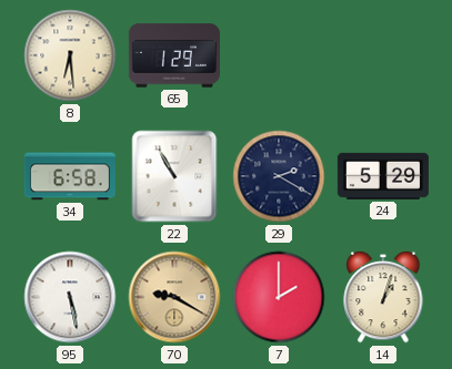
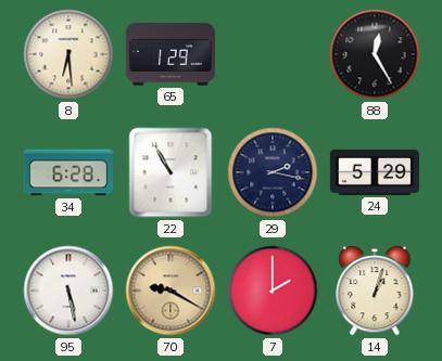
88: none -> 12:25 (375, 54)
34: 6:58 -> 6:28 (68, 172)
29: 2:20 -> 2:17 (273, 172)
